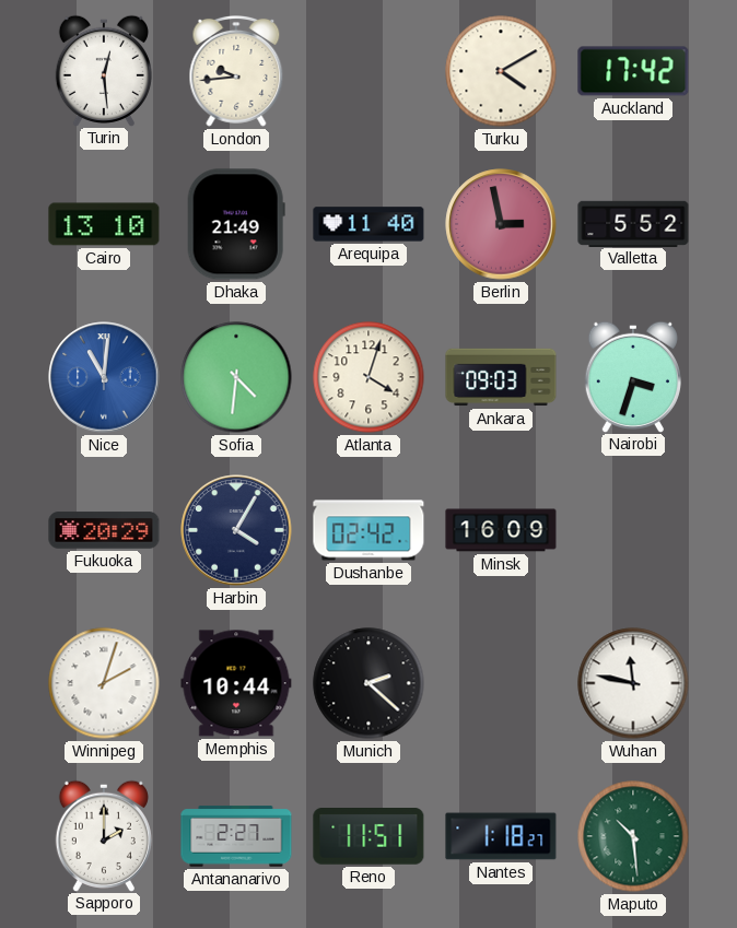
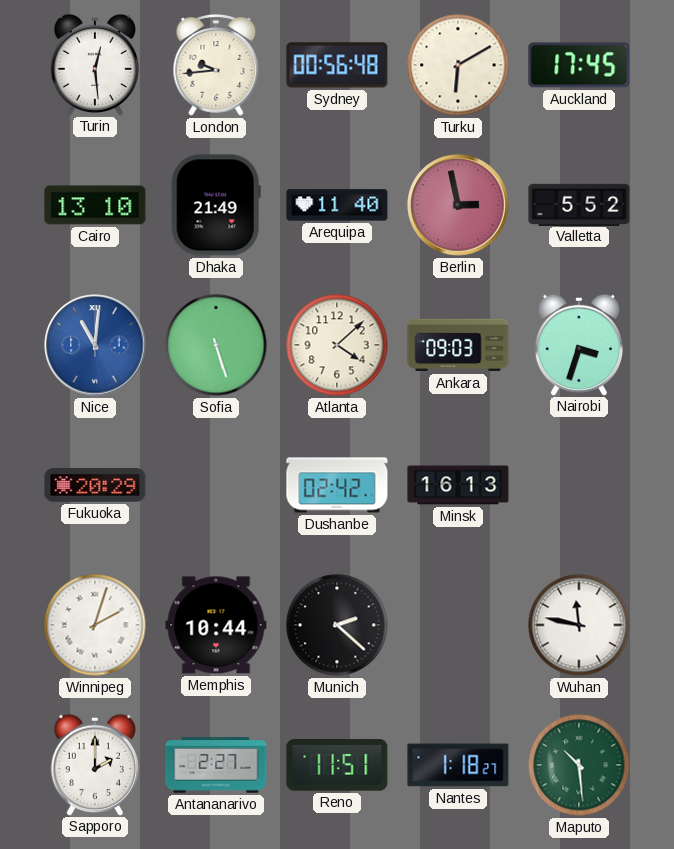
Sydney: none -> 00:56 (337, 65)
Turku: 4:10 -> 6:10 (458, 65)
Auckland: 17:42 -> 17:45 (579, 65)
Sofia: 4:31 -> 5:27 (216, 345)
Atlanta: 4:03 -> 4:08 (337, 345)
Harbin: 4:05 -> none (236, 530)
Minsk: 16:09 -> 16:13 (458, 485)
